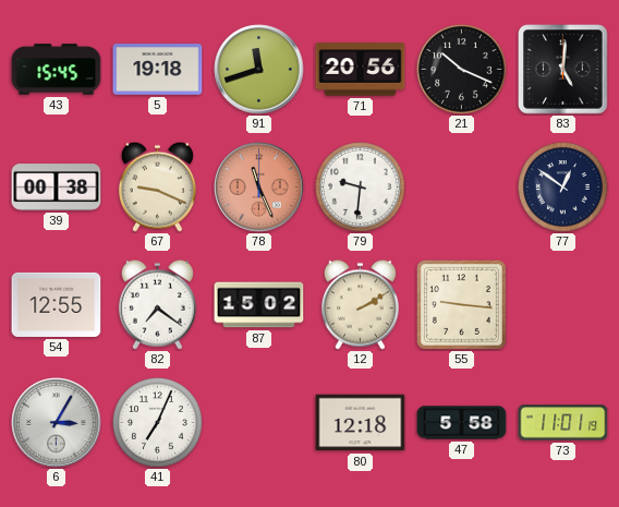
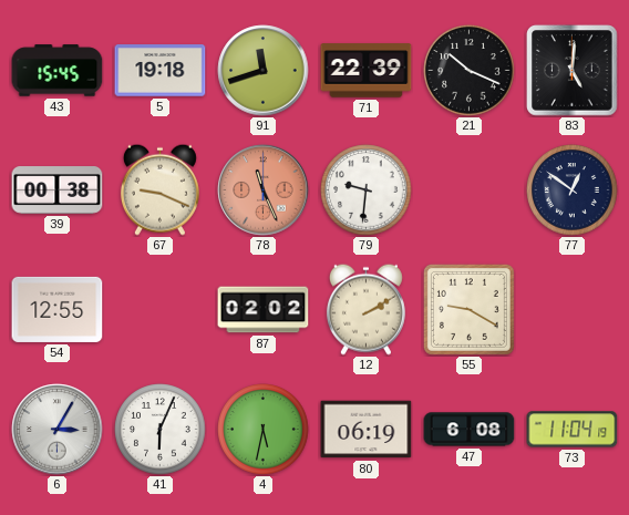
71: 20:56 -> 22:39 (367, 71)
82: 7:21 -> none (157, 304)
87: 15:02 -> 02:02 (264, 310)
55: 9:16 -> 9:20 (468, 309)
41: 7:04 -> 6:04 (161, 430)
4: none -> 5:32 (264, 430)
80: 12:18 -> 06:19 (367, 430)
47: 5:58 -> 6:08 (470, 430)
73: 11:01 -> 11:04 (573, 430)
